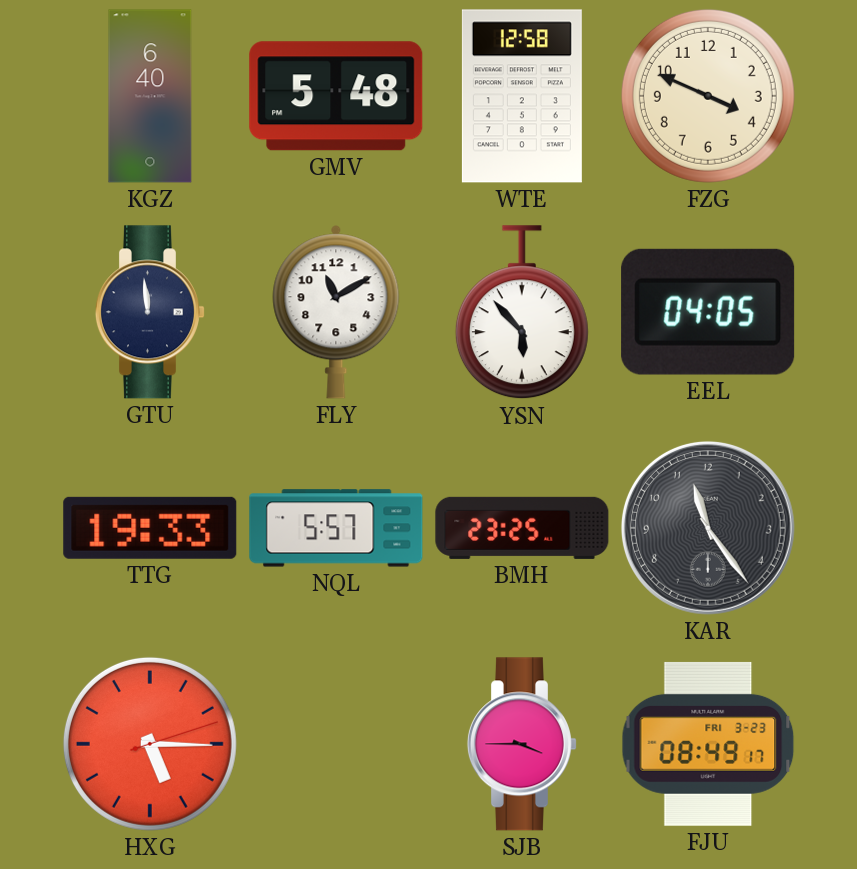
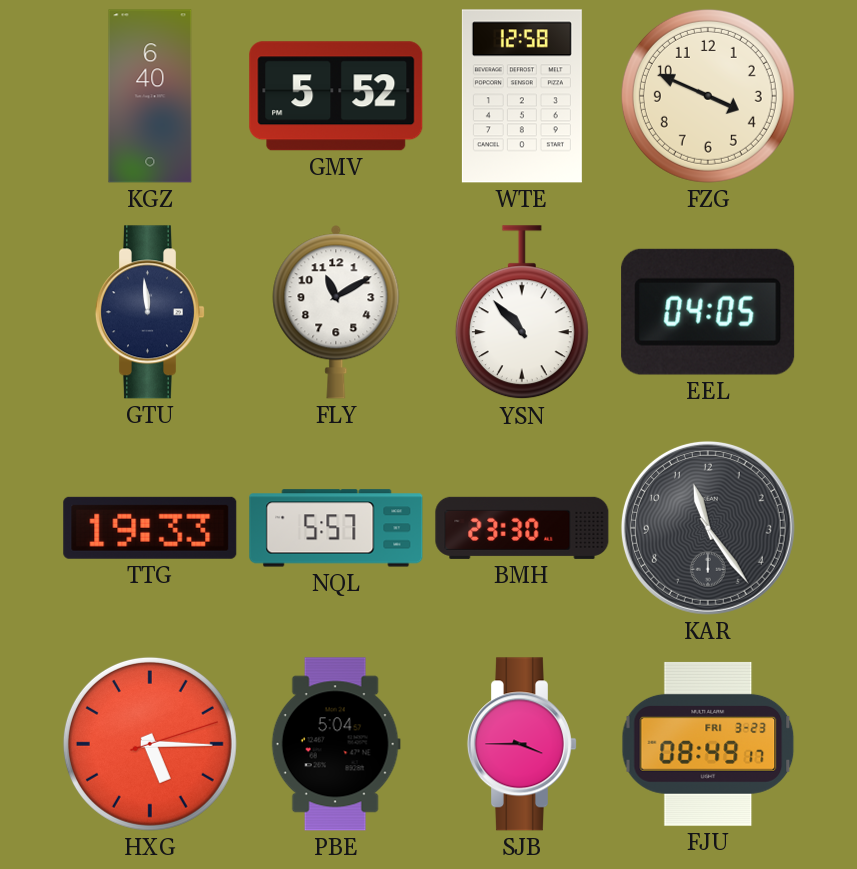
GMV: 5:48 -> 5:52 (336, 96)
YSN: 5:53 -> 10:53 (522, 313)
BMH: 23:25 -> 23:30 (522, 528)
PBE: none -> 5:04 (336, 744)
